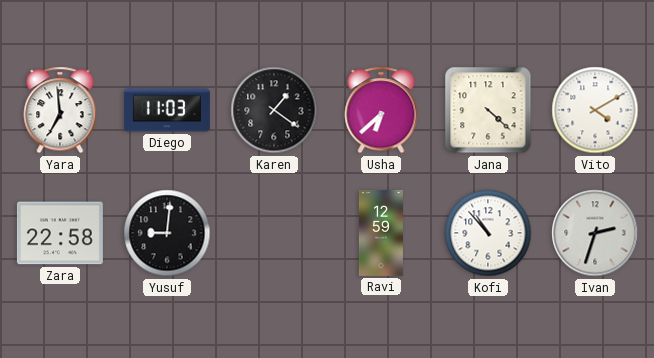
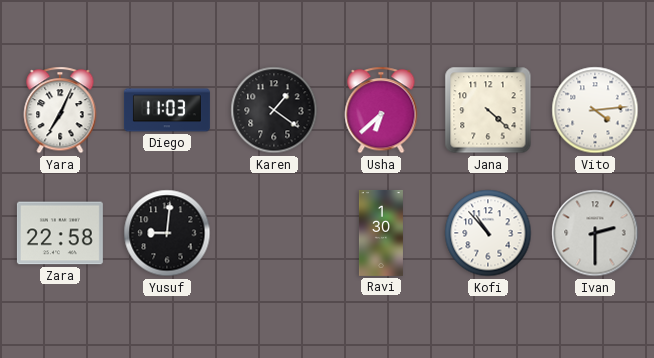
Yara: 6:59 -> 7:04 (60, 110)
Vito: 4:10 -> 4:14 (595, 110)
Ravi: 12:59 -> 1:30 (381, 233)
Ivan: 2:33 -> 2:30 (595, 233)
